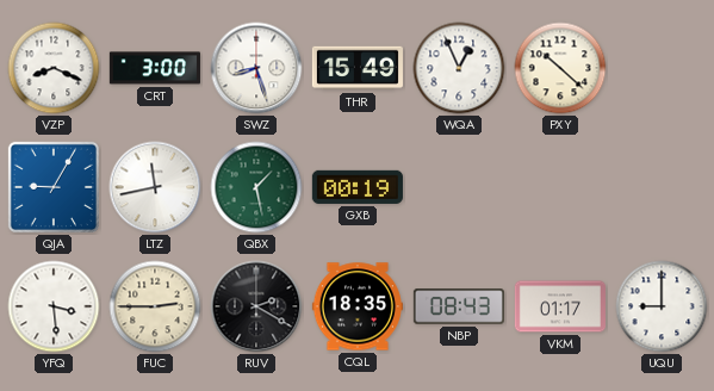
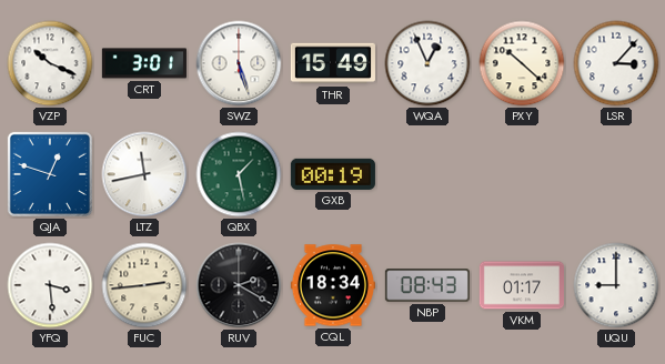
VZP: 8:19 -> 10:19 (50, 63)
CRT: 3:00 -> 3:01 (144, 63)
SWZ: 8:27 -> 5:27 (239, 63)
LSR: none -> 3:07 (616, 63)
QJA: 9:05 -> 12:48 (50, 174)
FUC: 2:45 -> 2:44 (144, 285)
CQL: 18:35 -> 18:34 (333, 285)
